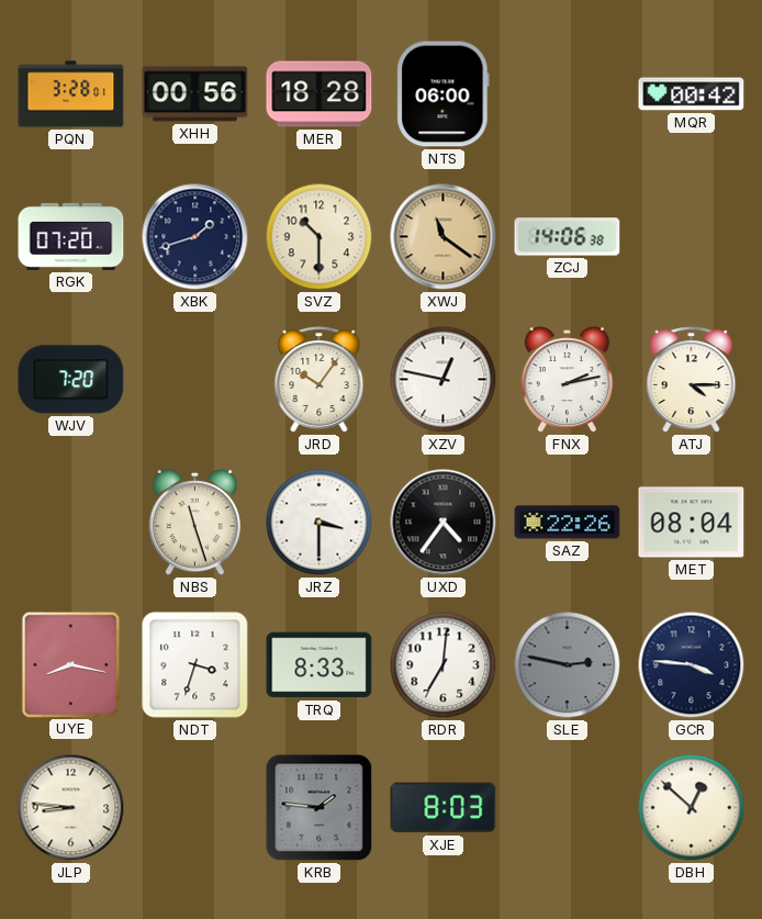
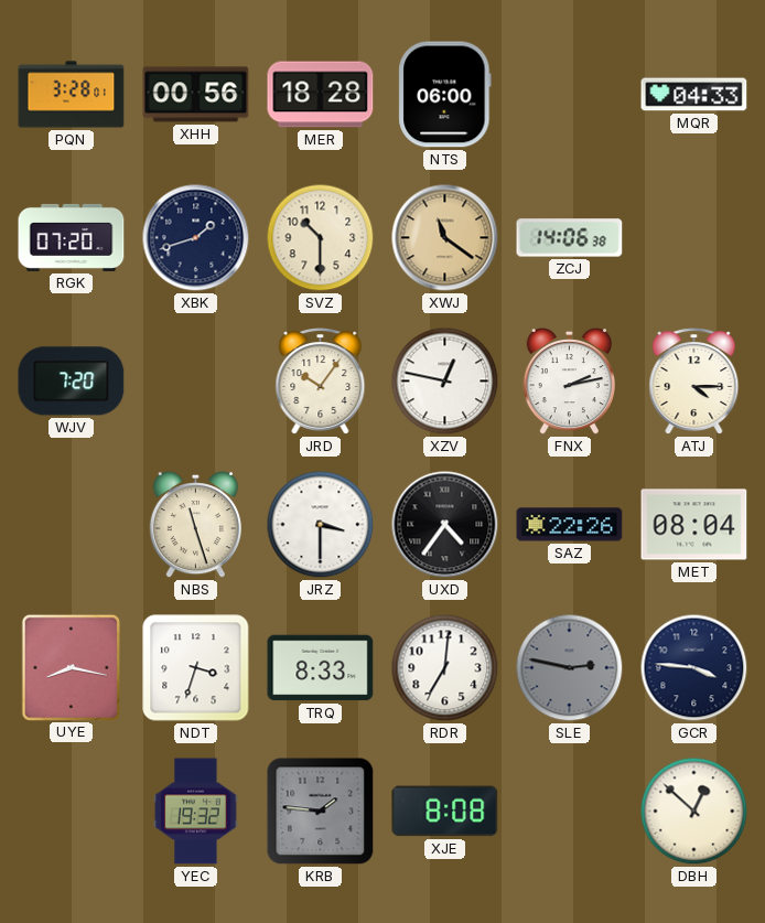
MQR: 00:42 -> 04:33 (694, 95)
JLP: 8:46 -> none (71, 808)
YEC: none -> 19:32 (196, 812)
XJE: 8:03 -> 8:08 (445, 812)
